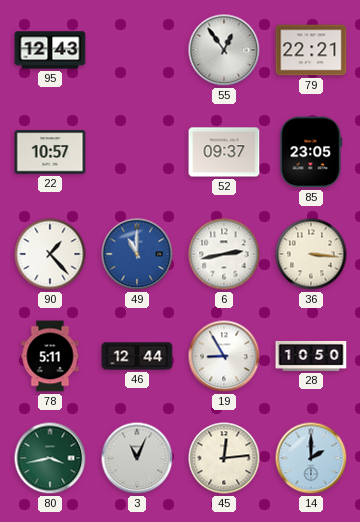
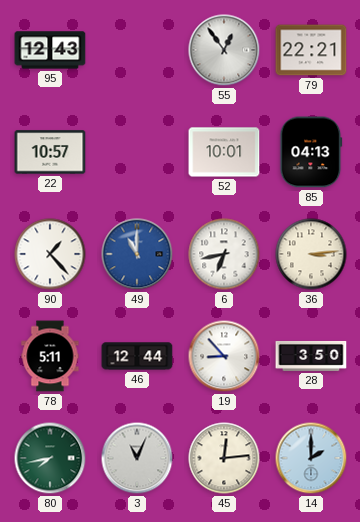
52: 09:37 -> 10:01 (224, 152)
85: 23:05 -> 04:13 (311, 152)
6: 2:43 -> 6:43 (224, 254)
36: 3:16 -> 3:14 (311, 254)
19: 8:55 -> 8:53 (224, 356)
28: 10:50 -> 3:50 (311, 356)
80: 3:43 -> 7:43 (50, 458)
